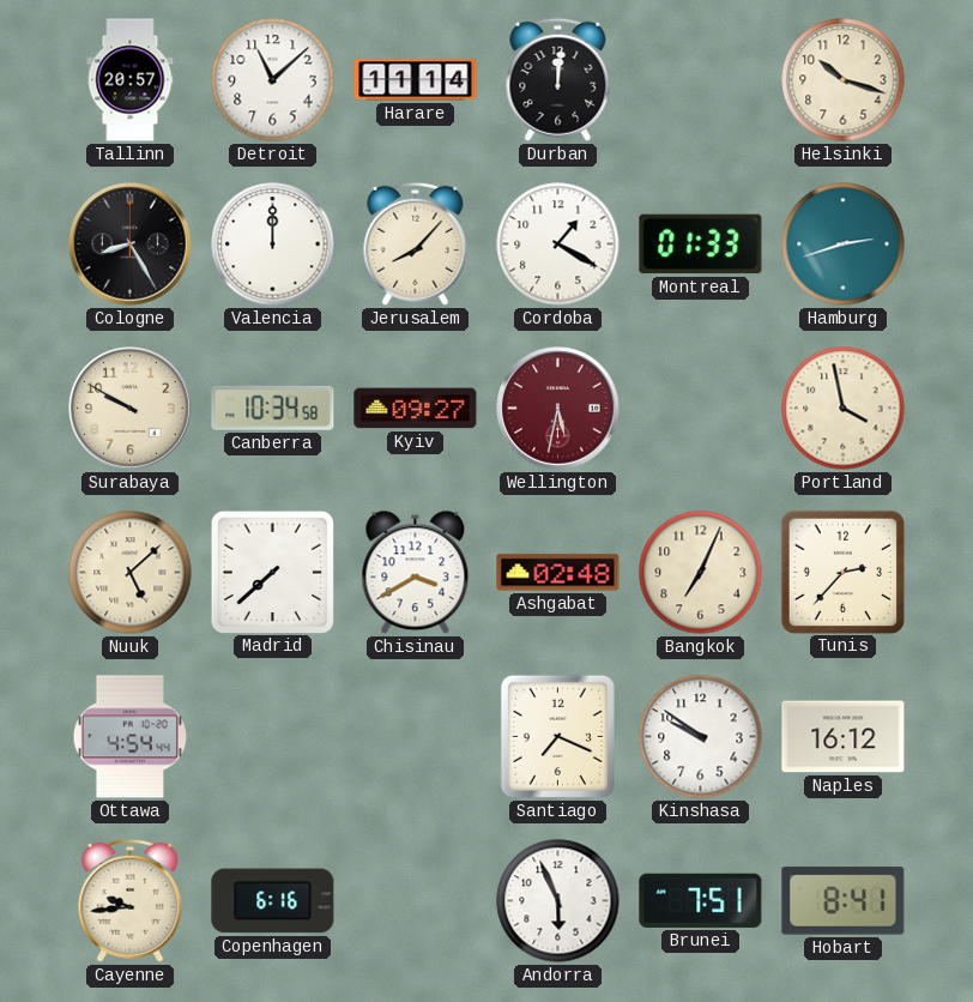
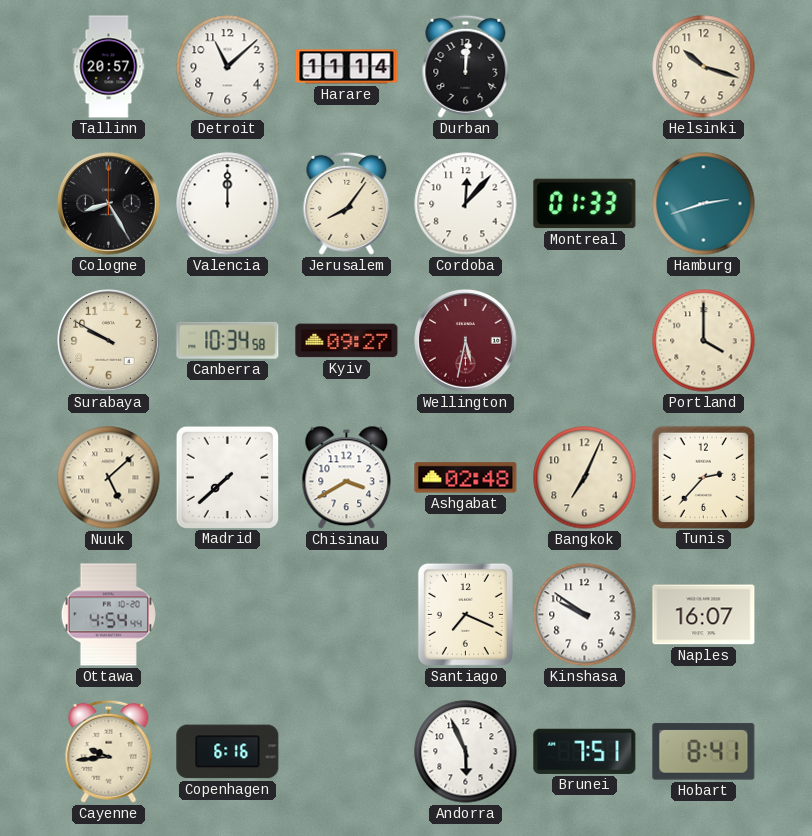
Jerusalem: 8:07 -> 8:06 (347, 203)
Cordoba: 1:20 -> 12:07 (466, 204)
Portland: 3:58 -> 4:00 (704, 341)
Naples: 16:12 -> 16:07 (704, 615)
